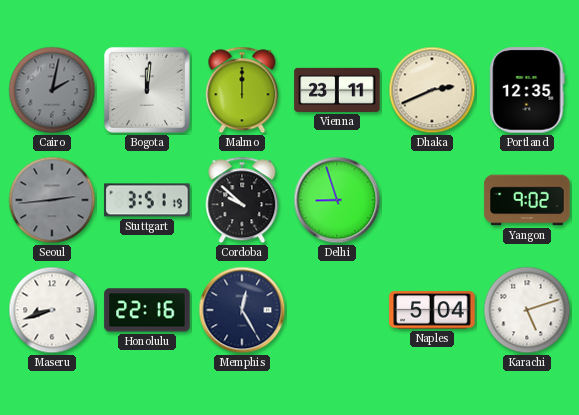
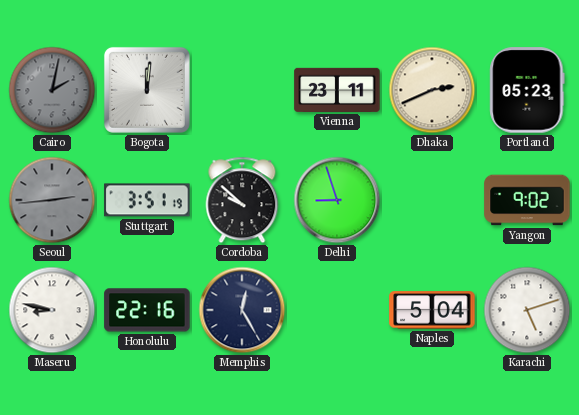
Malmo: 12:00 -> none (242, 90)
Portland: 12:35 -> 05:23 (527, 90)
Maseru: 8:42 -> 8:47 (52, 310)
